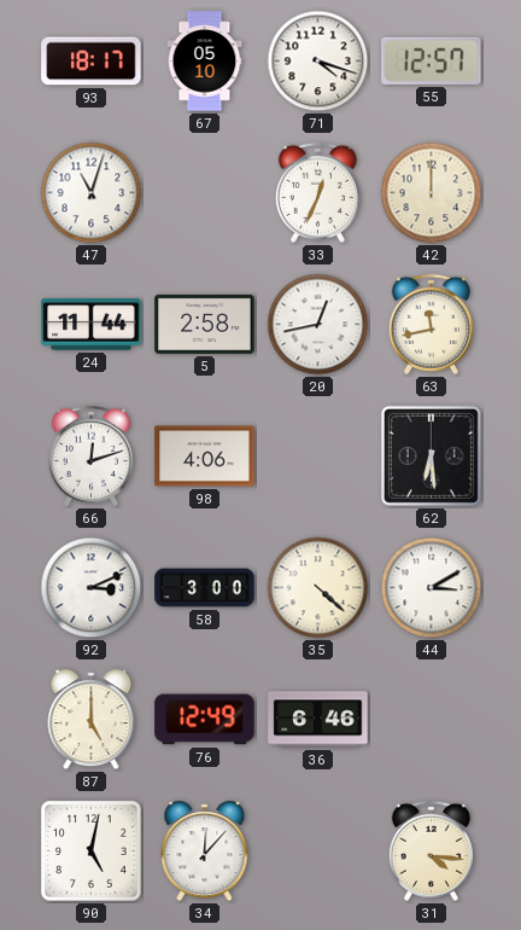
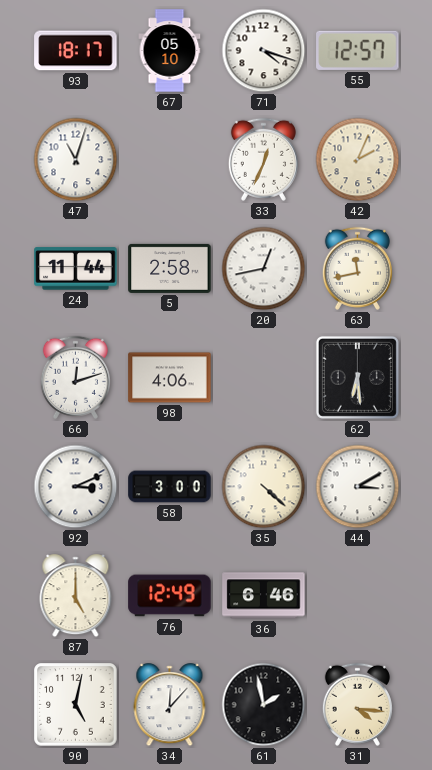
42: 12:00 -> 2:04 (358, 160)
61: none -> 1:58 (264, 705)
